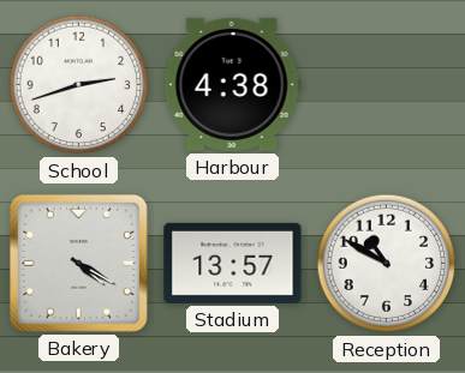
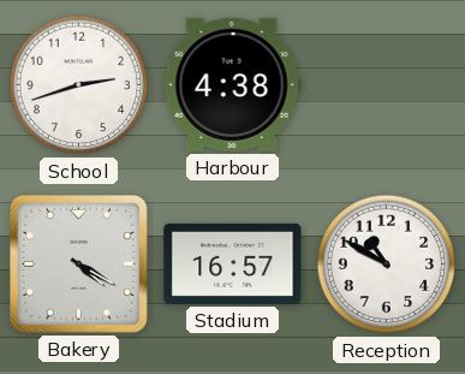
Stadium: 13:57 -> 16:57 (233, 263)
